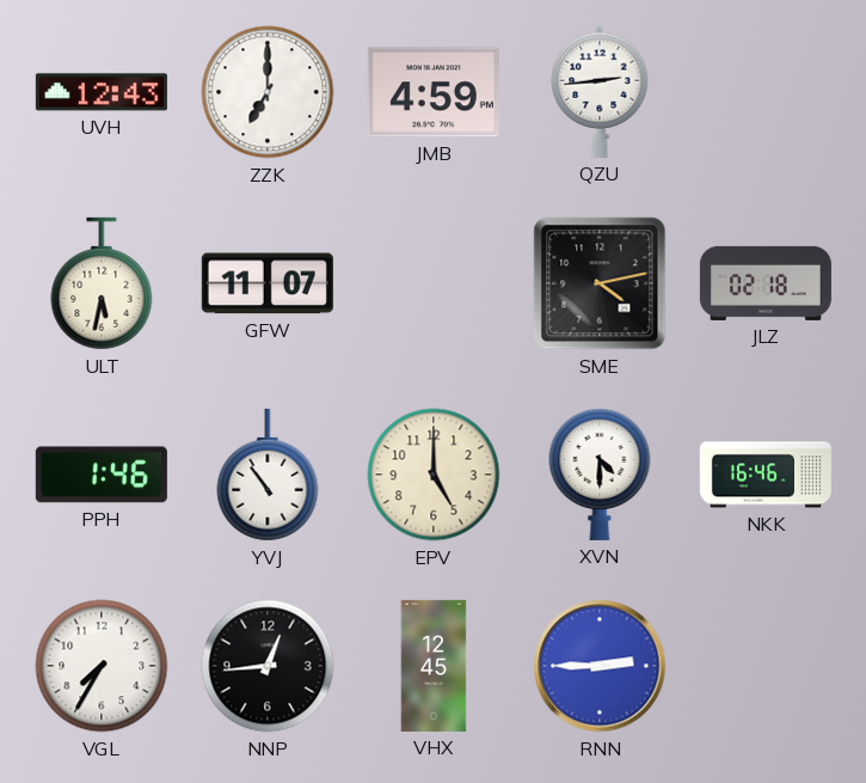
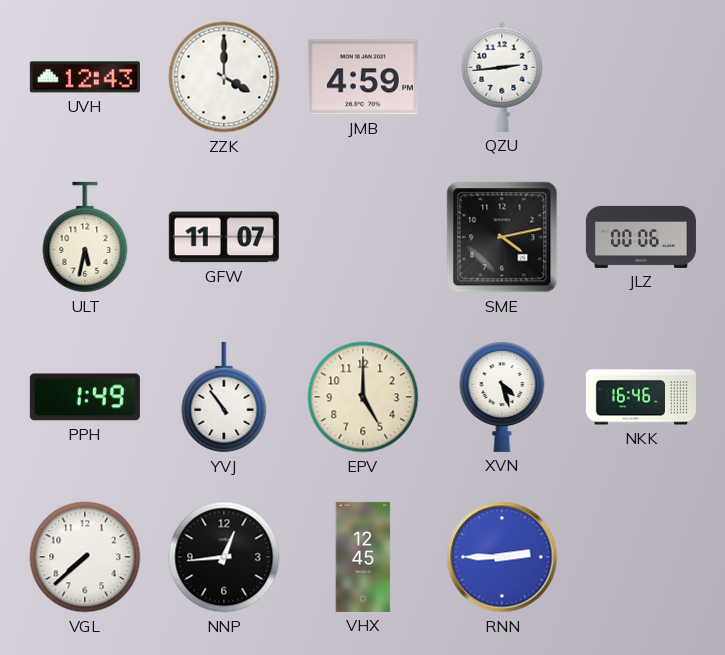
ZZK: 7:00 -> 4:00 (224, 77)
JLZ: 02:18 -> 00:06 (641, 237)
PPH: 1:46 -> 1:49 (85, 397)
XVN: 4:30 -> 4:27 (502, 397)
VGL: 7:35 -> 7:38 (85, 557)
